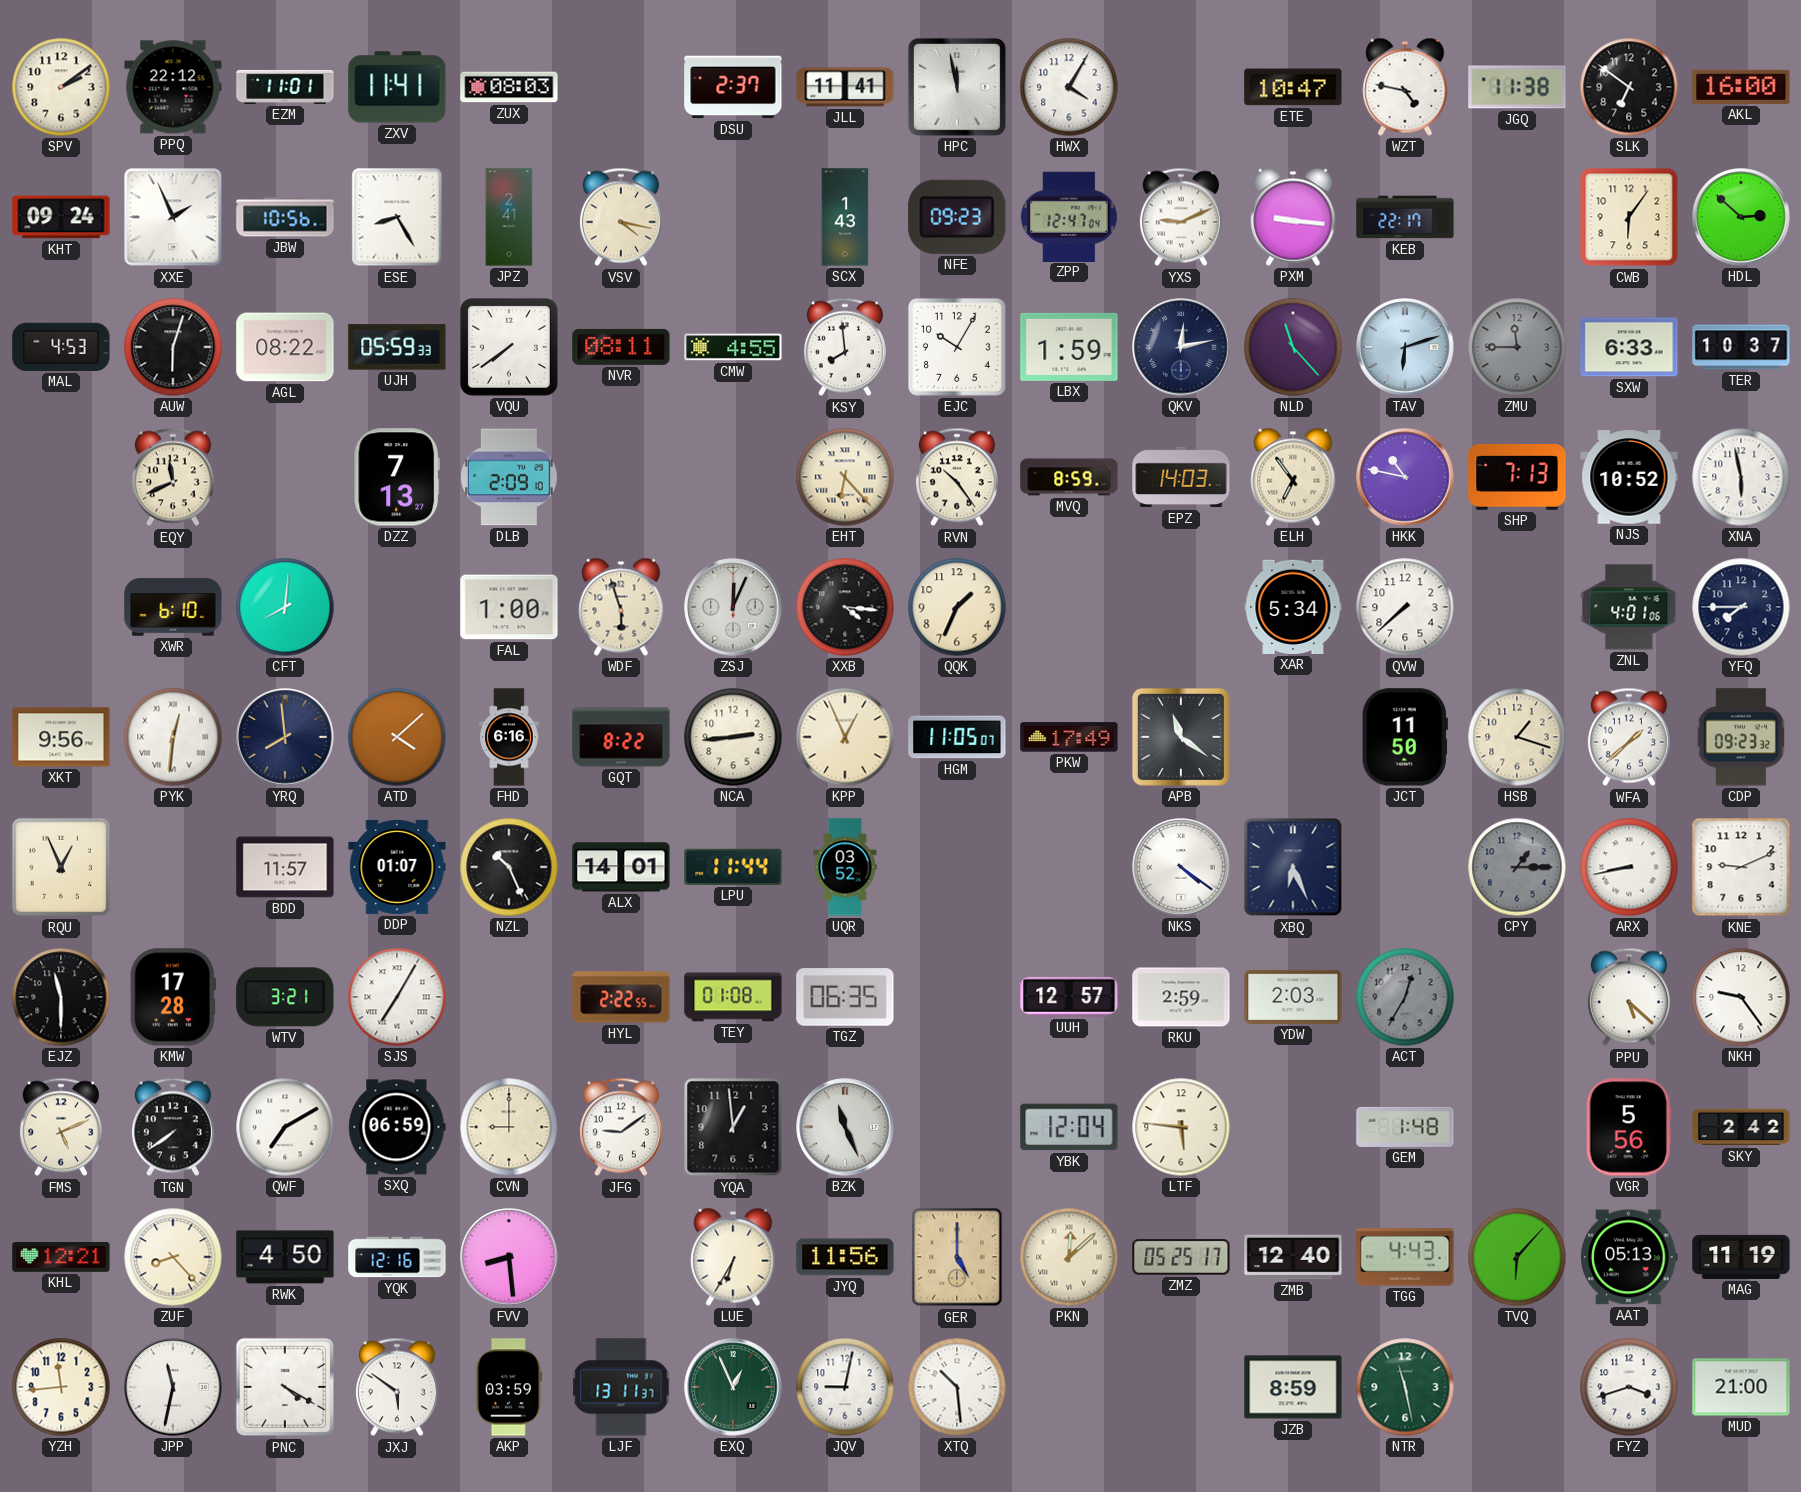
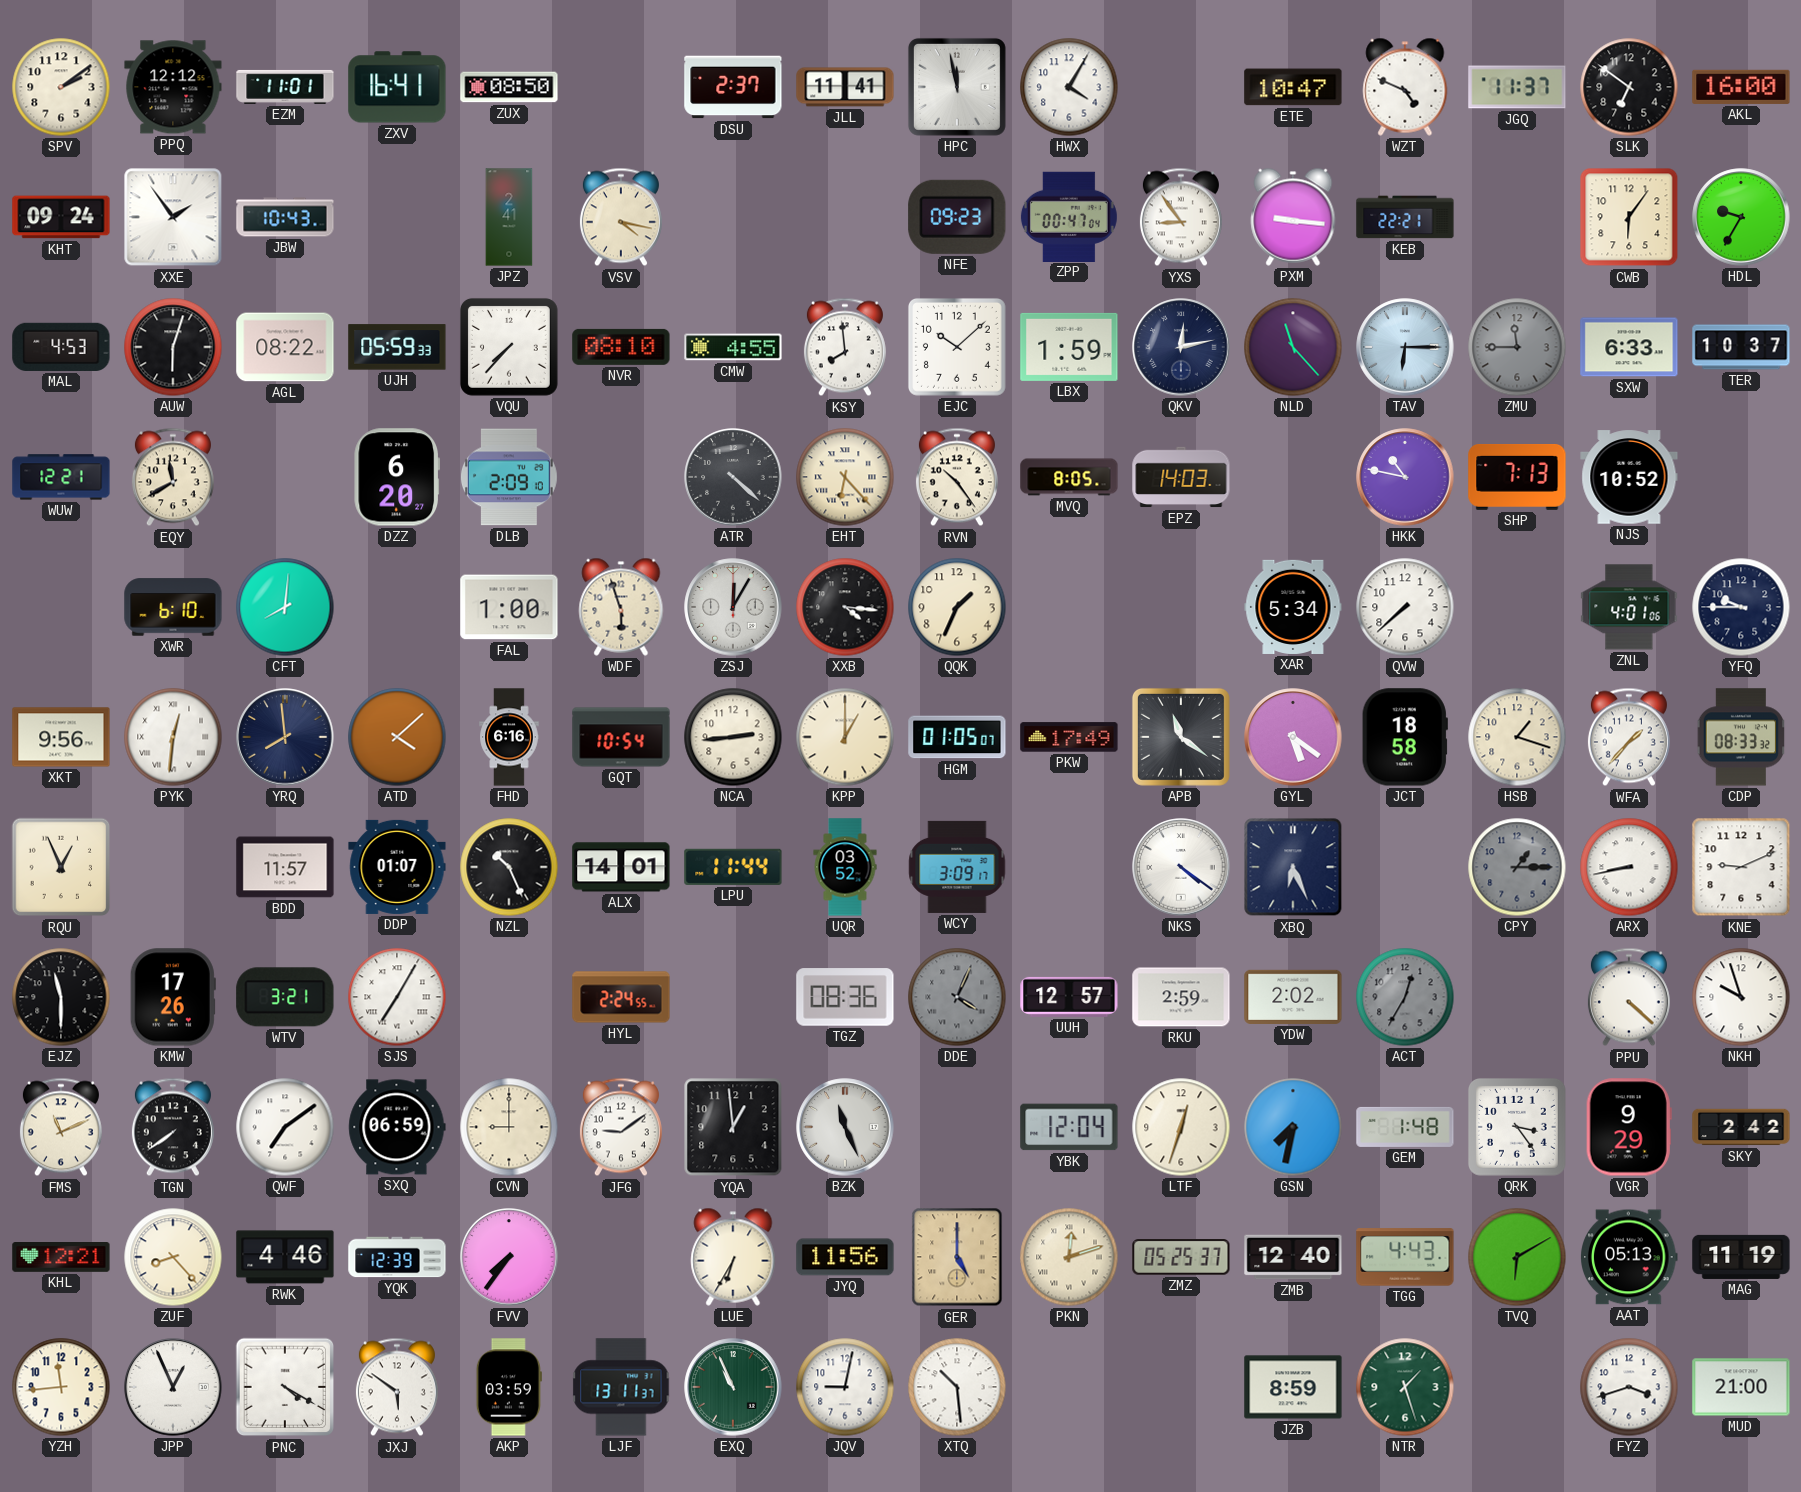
PPQ: 22:12 -> 12:12 (173, 87)
ZXV: 11:41 -> 16:41 (397, 87)
ZUX: 08:03 -> 08:50 (509, 87)
WZT: 4:47 -> 4:49 (1405, 87)
JGQ: 11:38 -> 11:37 (1517, 87)
XXE: 1:56 -> 1:54 (173, 217)
JBW: 10:56 -> 10:43 (285, 217)
ESE: 8:25 -> none (397, 217)
SCX: 1:43 -> none (845, 217)
ZPP: 12:47 -> 00:47 (1069, 216)
YXS: 9:11 -> 8:54 (1181, 217)
KEB: 22:17 -> 22:21 (1405, 217)
HDL: 2:52 -> 9:35 (1741, 217)
VQU: 7:39 -> 7:37 (509, 347)
NVR: 08:11 -> 08:10 (621, 347)
EJC: 10:05 -> 10:08 (957, 347)
TAV: 6:12 -> 6:15 (1405, 347)
WUW: none -> 12:21 (61, 477)
EQY: 11:41 -> 11:40 (173, 477)
DZZ: 7:13 -> 6:20 (396, 477)
ATR: none -> 4:22 (733, 477)
MVQ: 8:59 -> 8:05 (1069, 477)
ELH: 6:54 -> none (1293, 477)
XNA: 5:58 -> none (1741, 477)
ZSJ: 12:04 -> 12:05 (733, 607)
YFQ: 7:45 -> 9:45 (1741, 607)
GQT: 8:22 -> 10:54 (621, 737)
KPP: 12:56 -> 1:00 (845, 737)
HGM: 11:05 -> 01:05 (957, 737)
GYL: none -> 5:21 (1293, 737)
JCT: 11:50 -> 18:58 (1405, 737)
WFA: 1:38 -> 1:37 (1629, 737)
CDP: 09:23 -> 08:33 (1741, 737)
WCY: none -> 3:09 (957, 867)
KMW: 17:28 -> 17:26 (173, 997)
HYL: 2:22 -> 2:24 (621, 997)
TEY: 01:08 -> none (733, 997)
TGZ: 06:35 -> 08:36 (845, 997)
DDE: none -> 4:04 (957, 997)
YDW: 2:03 -> 2:02 (1293, 997)
PPU: 5:22 -> 4:22 (1629, 997)
NKH: 9:24 -> 9:57 (1741, 997)
FMS: 5:11 -> 11:11 (61, 1127)
QWF: 7:10 -> 7:09 (285, 1127)
LTF: 5:46 -> 12:33 (1181, 1127)
GSN: none -> 7:32 (1293, 1127)
QRK: none -> 3:24 (1517, 1127)
VGR: 5:56 -> 9:29 (1629, 1127)
RWK: 4:50 -> 4:46 (285, 1257)
YQK: 12:16 -> 12:39 (397, 1257)
FVV: 8:29 -> 7:36 (509, 1257)
PKN: 12:08 -> 12:12 (1069, 1257)
ZMZ: 05:25:17 -> 05:25:37 (1181, 1258)
TVQ: 6:07 -> 6:10 (1517, 1257)
JPP: 11:32 -> 12:56 (173, 1387)
EXQ: 12:56 -> 10:56 (733, 1387)
NTR: 11:28 -> 1:27 (1405, 1387)
